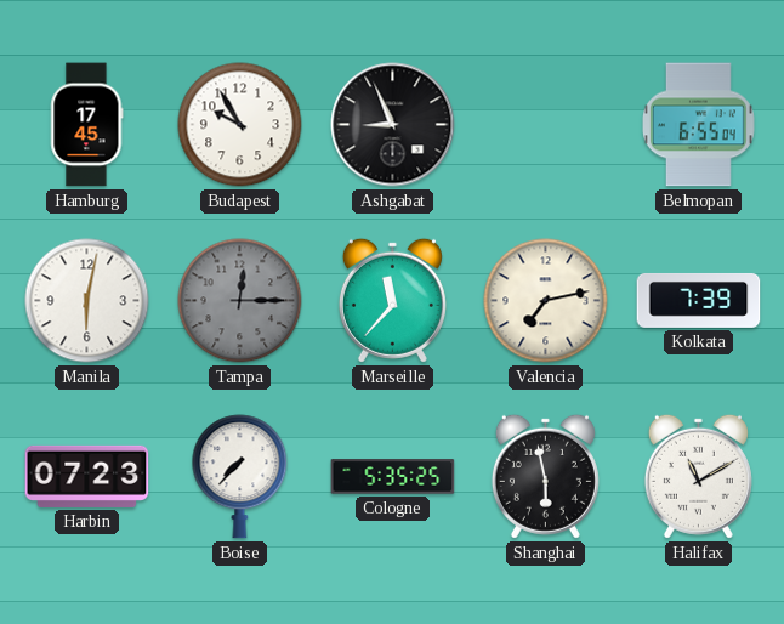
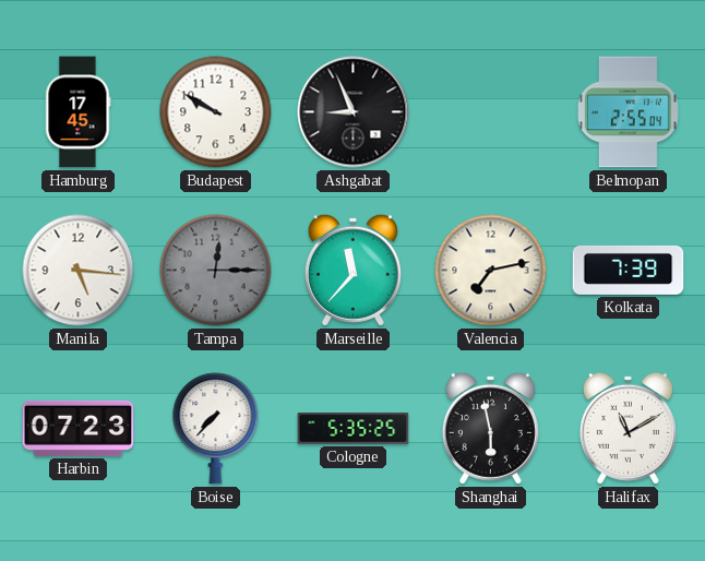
Budapest: 9:55 -> 9:50 (216, 112)
Belmopan: 6:55 -> 2:55 (628, 112)
Manila: 6:02 -> 5:16 (79, 271)
